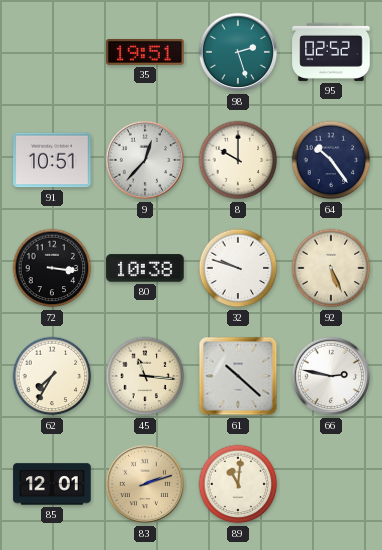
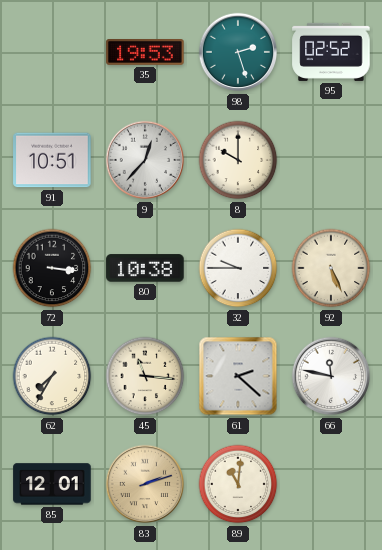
35: 19:51 -> 19:53 (145, 53)
64: 10:24 -> none (331, 160)
32: 9:48 -> 9:45 (238, 268)
61: 10:22 -> 2:22 (238, 376)
66: 2:47 -> 11:47 (331, 376)
